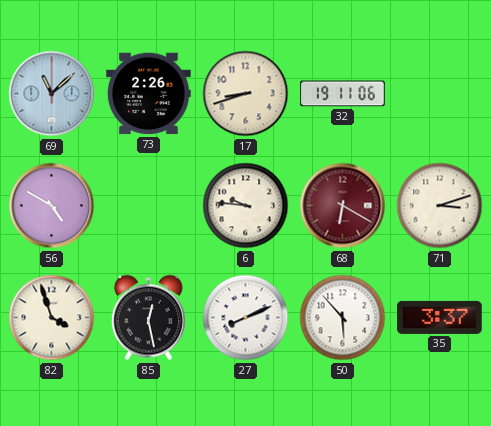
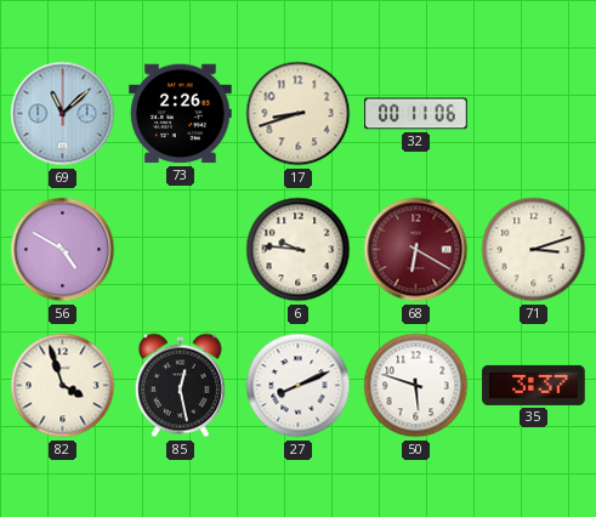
32: 19:11 -> 00:11 (416, 114)
50: 5:53 -> 5:48 (416, 386)
